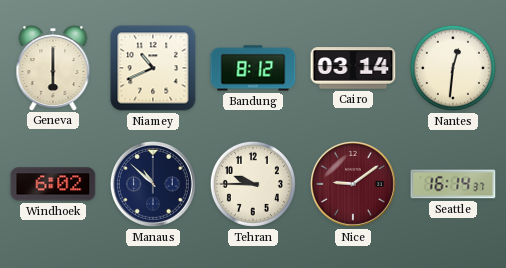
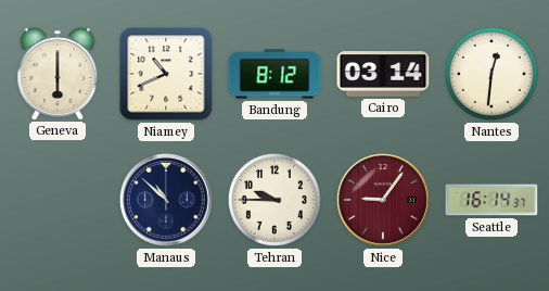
Windhoek: 6:02 -> none (53, 184)
Nice: 9:09 -> 9:06 (383, 200)
